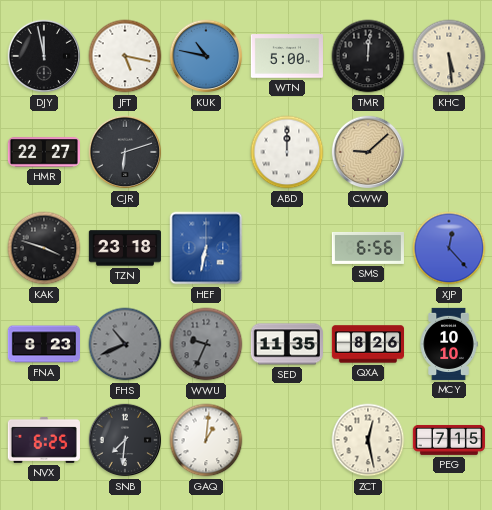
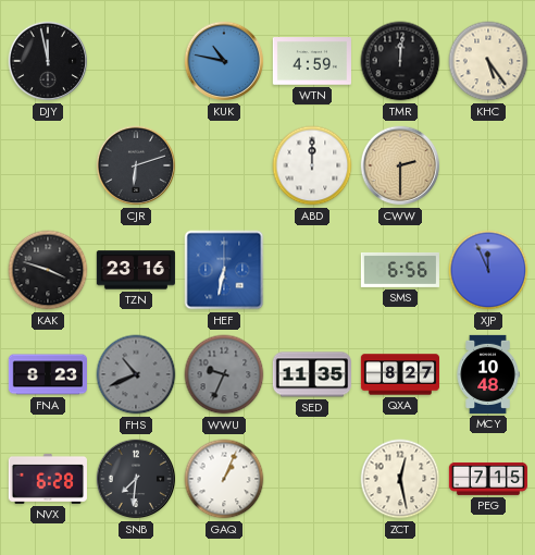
JFT: 5:17 -> none (125, 56)
WTN: 5:00 -> 4:59 (312, 61)
KHC: 5:29 -> 5:24 (488, 61)
HMR: 22:27 -> none (44, 152)
CWW: 9:08 -> 2:30 (400, 165)
TZN: 23:18 -> 23:16 (136, 270)
XJP: 12:23 -> 11:56 (488, 270)
QXA: 8:26 -> 8:27 (399, 374)
MCY: 10:10 -> 10:48 (488, 374)
NVX: 6:25 -> 6:28 (48, 479)
GAQ: 1:01 -> 1:04 (224, 479)
